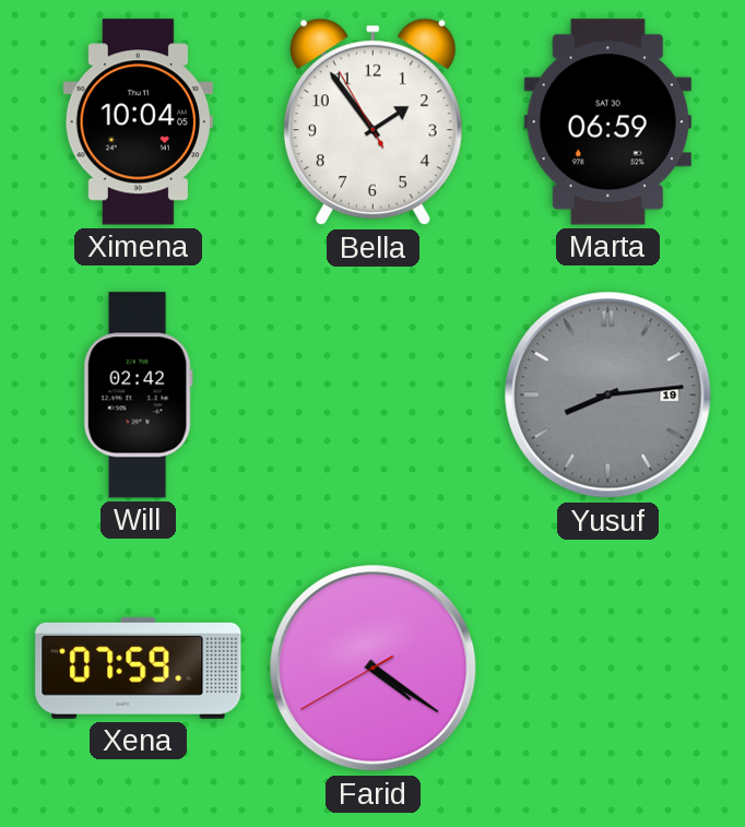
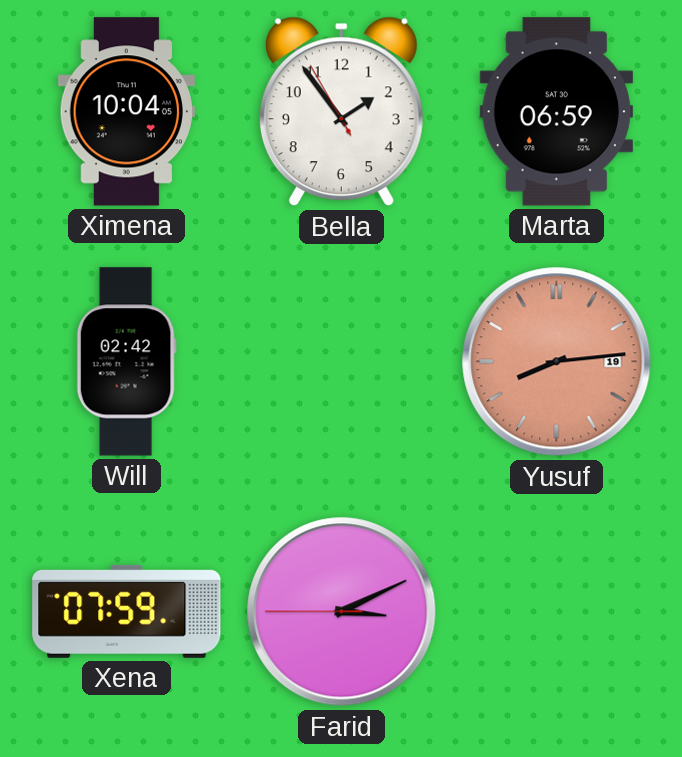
Yusuf dial: grey -> salmon (557, 362)
Farid: 4:20 -> 3:10 (342, 612)
